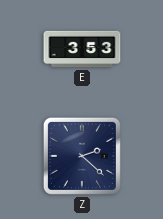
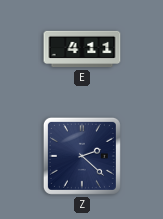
E: 3:53 -> 4:11 (82, 49)
